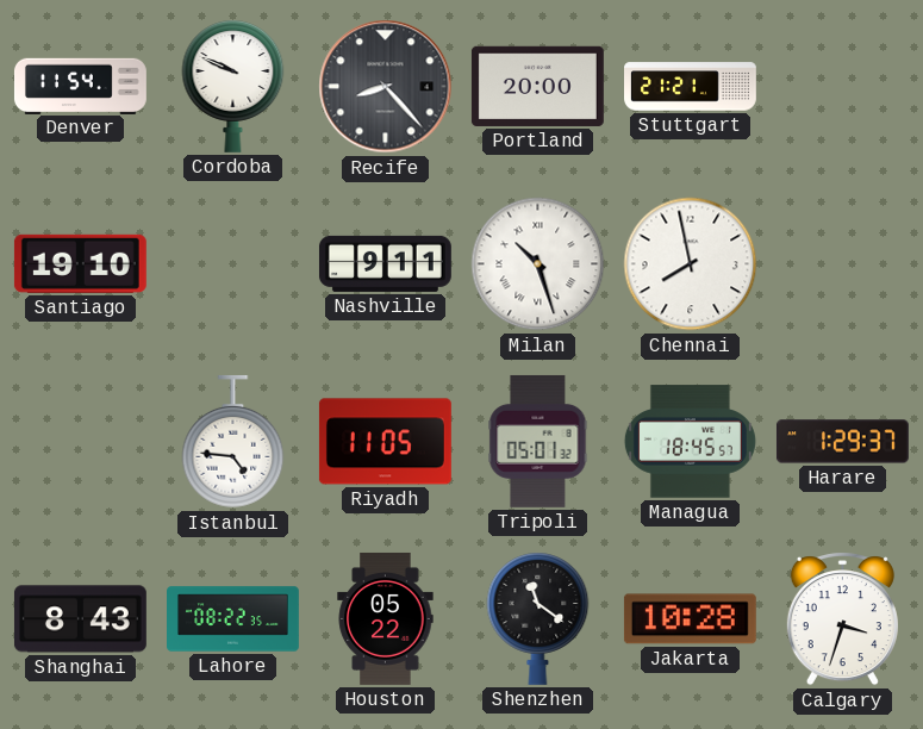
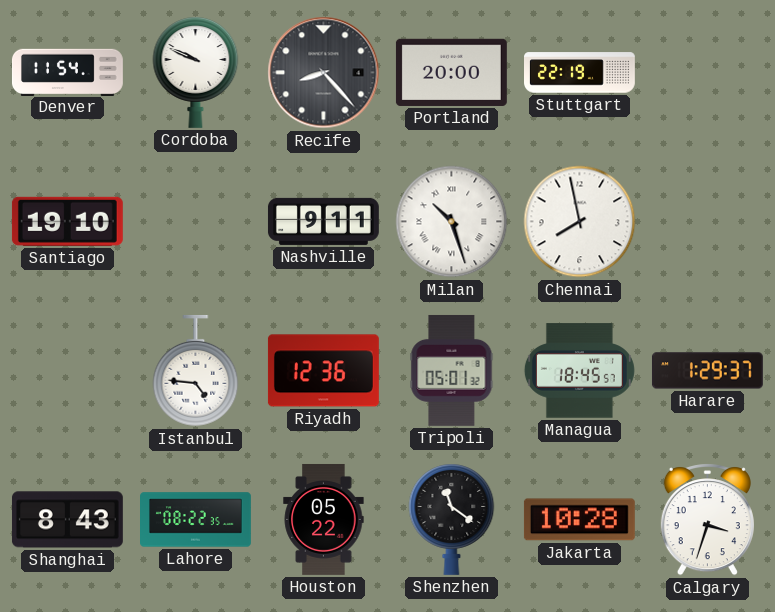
Stuttgart: 21:21 -> 22:19 (580, 73)
Riyadh: 11:05 -> 12:36 (323, 371)
